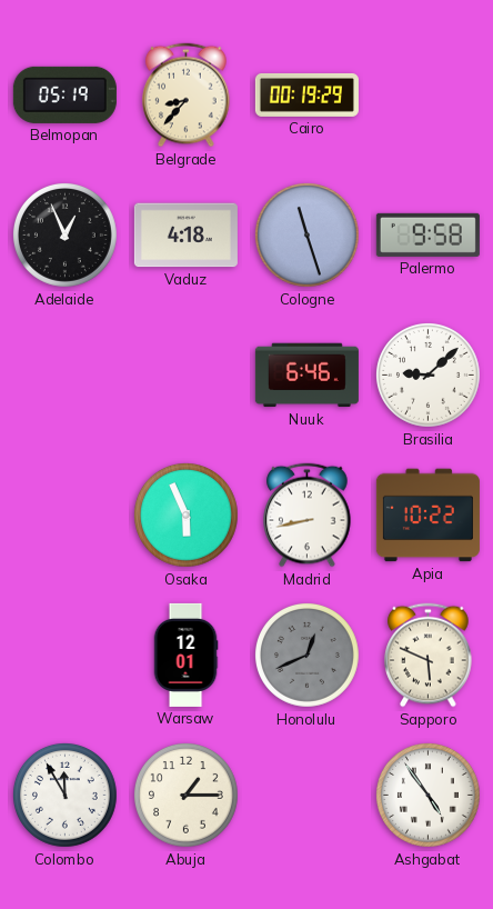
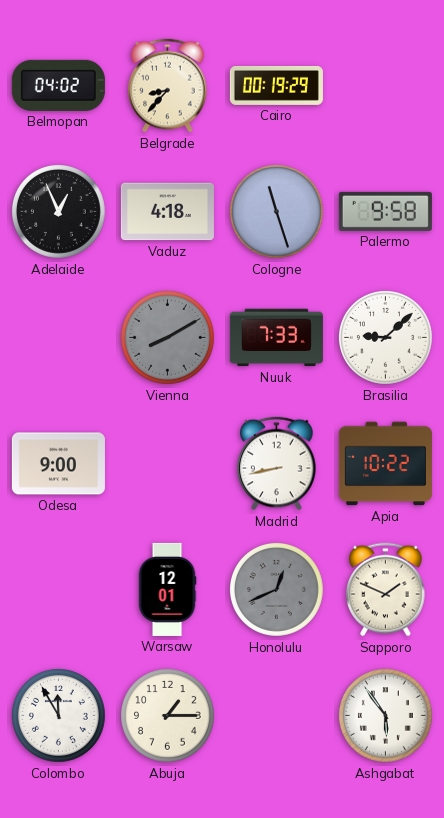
Belmopan: 05:19 -> 04:02 (58, 85)
Vienna: none -> 8:10 (168, 338)
Nuuk: 6:46 -> 7:33 (276, 338)
Odesa: none -> 9:00 (58, 464)
Osaka: 5:56 -> none (187, 516)
Sapporo: 5:49 -> 1:49 (386, 590)
Ashgabat: 4:54 -> 5:54 (386, 716)
